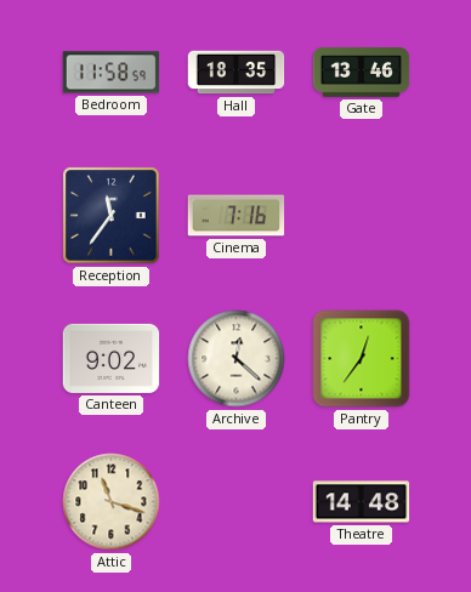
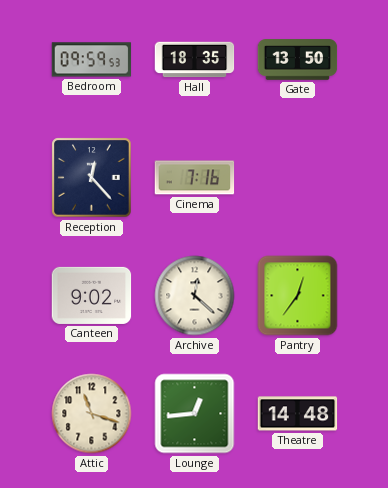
Bedroom: 11:58 -> 09:59 (92, 60)
Gate: 13:46 -> 13:50 (298, 60)
Reception: 11:36 -> 12:23 (92, 178)
Lounge: none -> 12:44 (195, 414)
